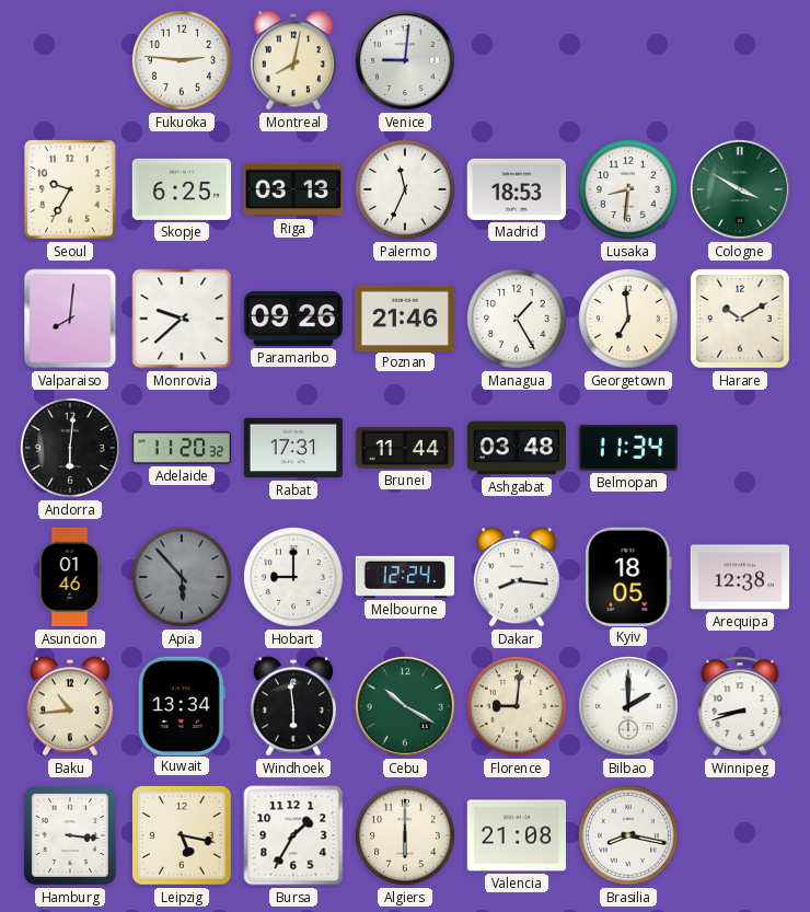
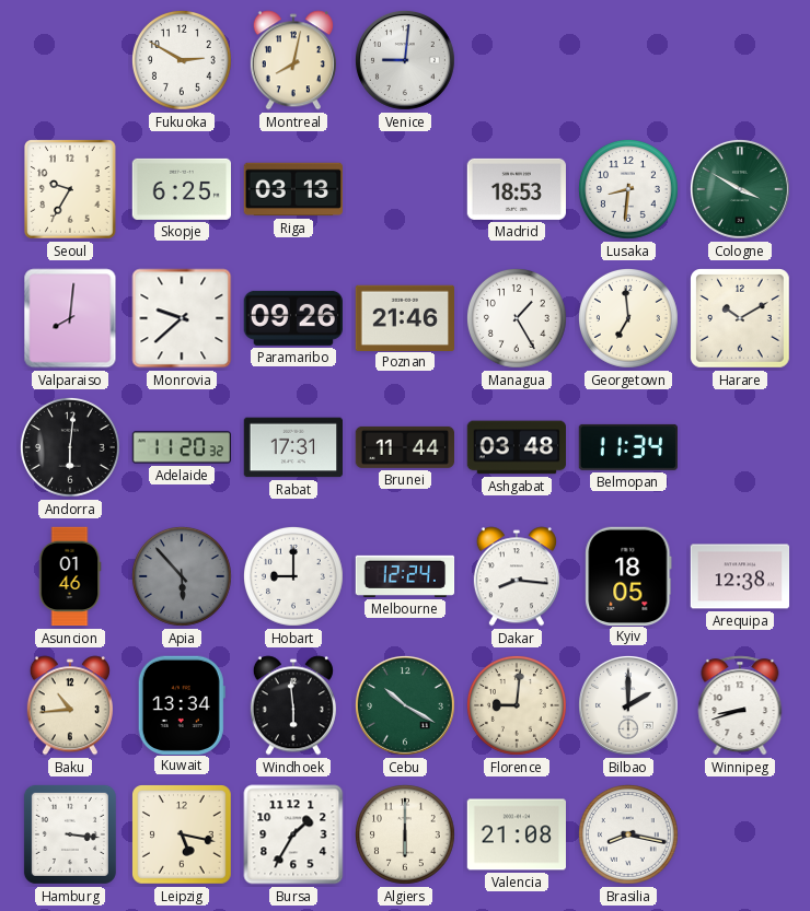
Fukuoka: 2:46 -> 2:50 (182, 60)
Palermo: 11:34 -> none (405, 189)
